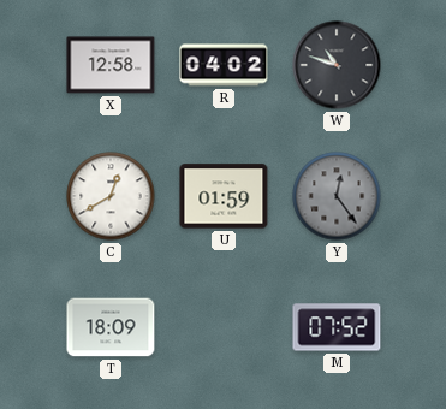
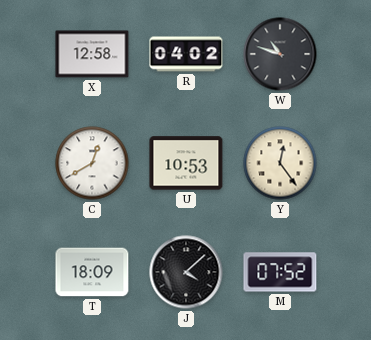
U: 01:59 -> 10:53 (186, 163)
Y dial: grey -> cream (280, 163)
J: none -> 4:08 (186, 272)
